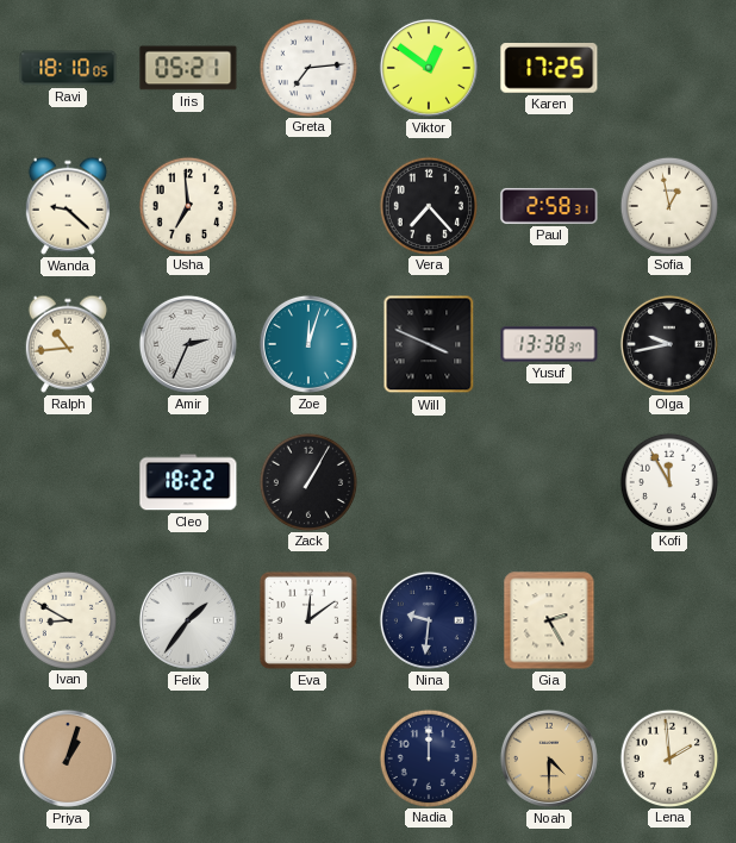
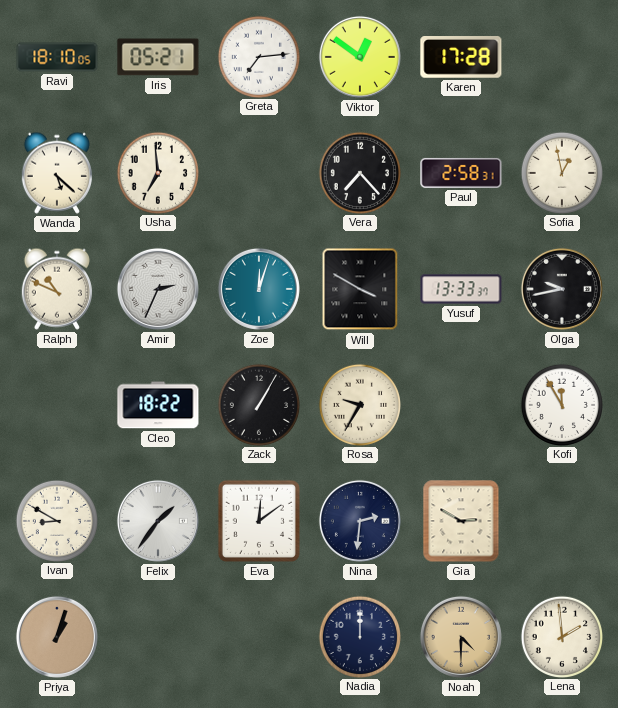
Karen: 17:25 -> 17:28 (461, 58)
Wanda: 9:22 -> 5:22 (57, 173)
Ralph: 10:44 -> 10:49 (57, 289)
Will: 3:49 -> 3:50 (360, 289)
Yusuf: 13:38 -> 13:33 (461, 289)
Rosa: none -> 9:35 (359, 404)
Nina: 9:31 -> 2:31 (360, 521)
Gia: 2:25 -> 2:50 (461, 521)
